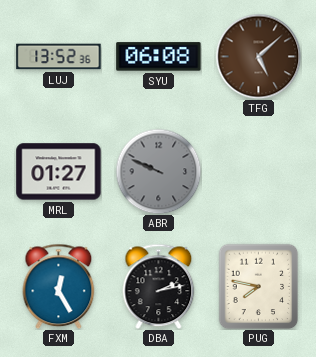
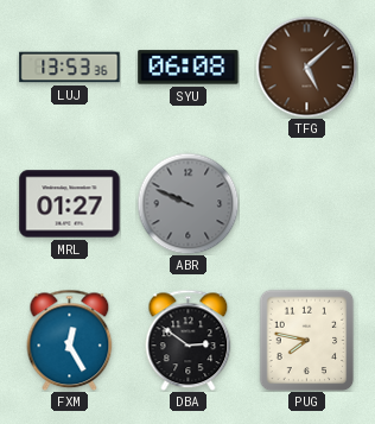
LUJ: 13:52 -> 13:53 (70, 68)
DBA: 2:13 -> 2:51 (189, 340)
